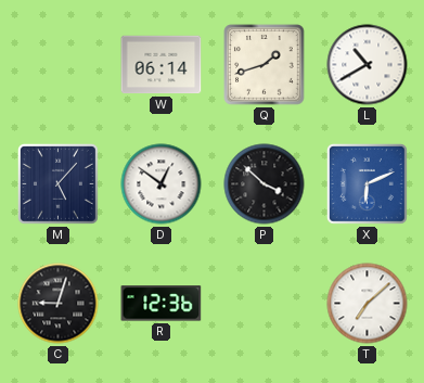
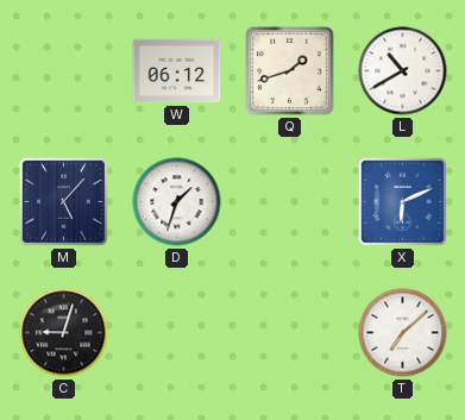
W: 06:14 -> 06:12 (177, 71)
D: 12:51 -> 1:33 (177, 202)
P: 3:52 -> none (265, 184)
R: 12:36 -> none (162, 304)
